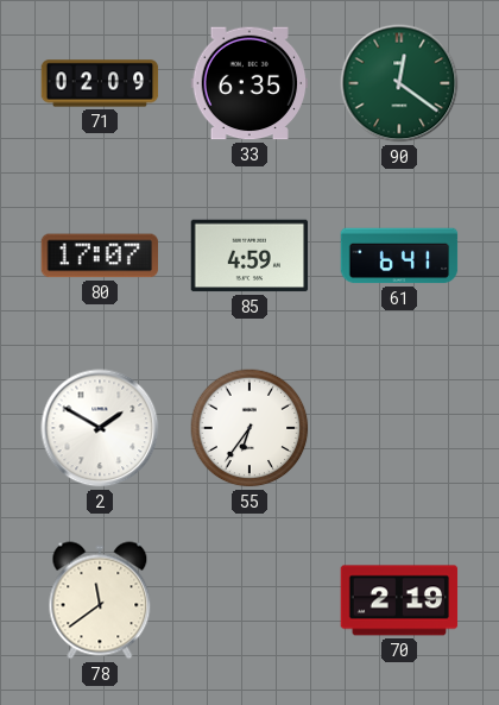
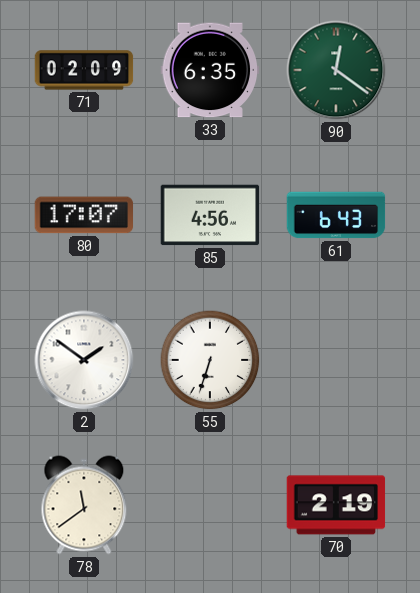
85: 4:59 -> 4:56 (210, 215)
61: 6:41 -> 6:43 (336, 215)
2: 1:50 -> 1:51 (84, 360)
55: 6:36 -> 6:33 (210, 360)
